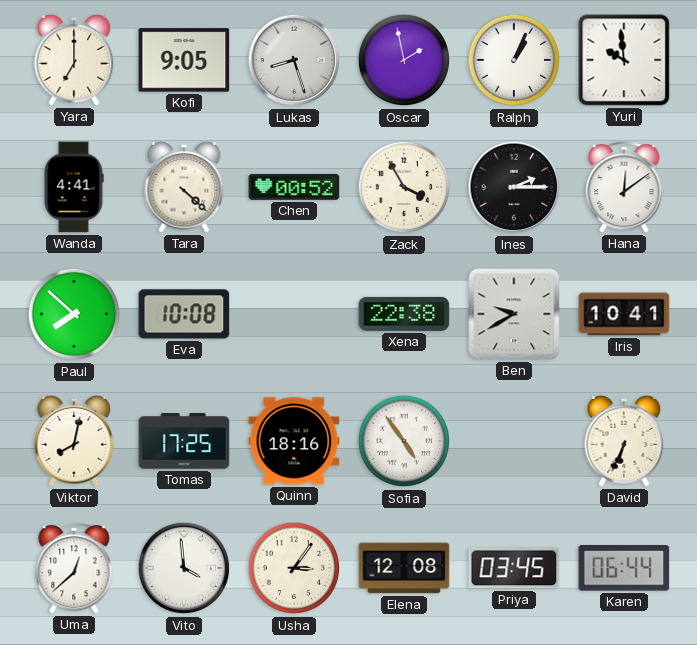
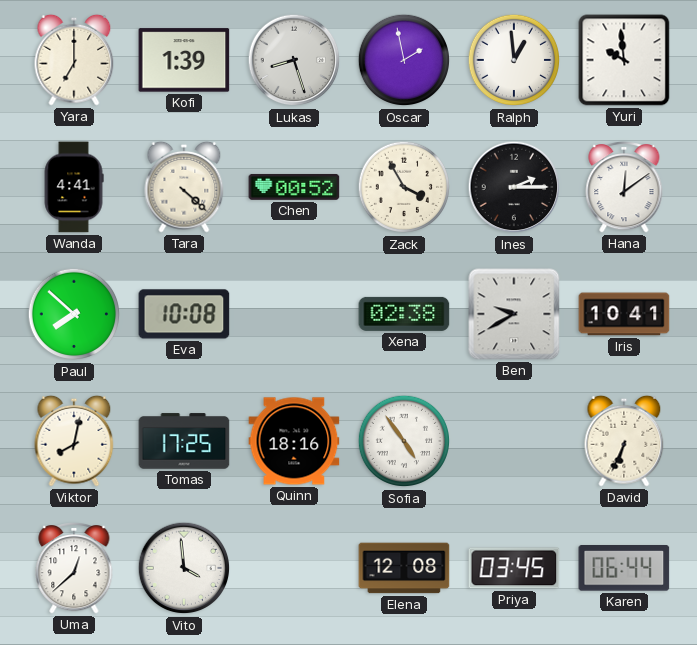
Kofi: 9:05 -> 1:39 (184, 60)
Ralph: 1:04 -> 12:59 (514, 60)
Xena: 22:38 -> 02:38 (404, 314)
Usha: 3:06 -> none (294, 568)
